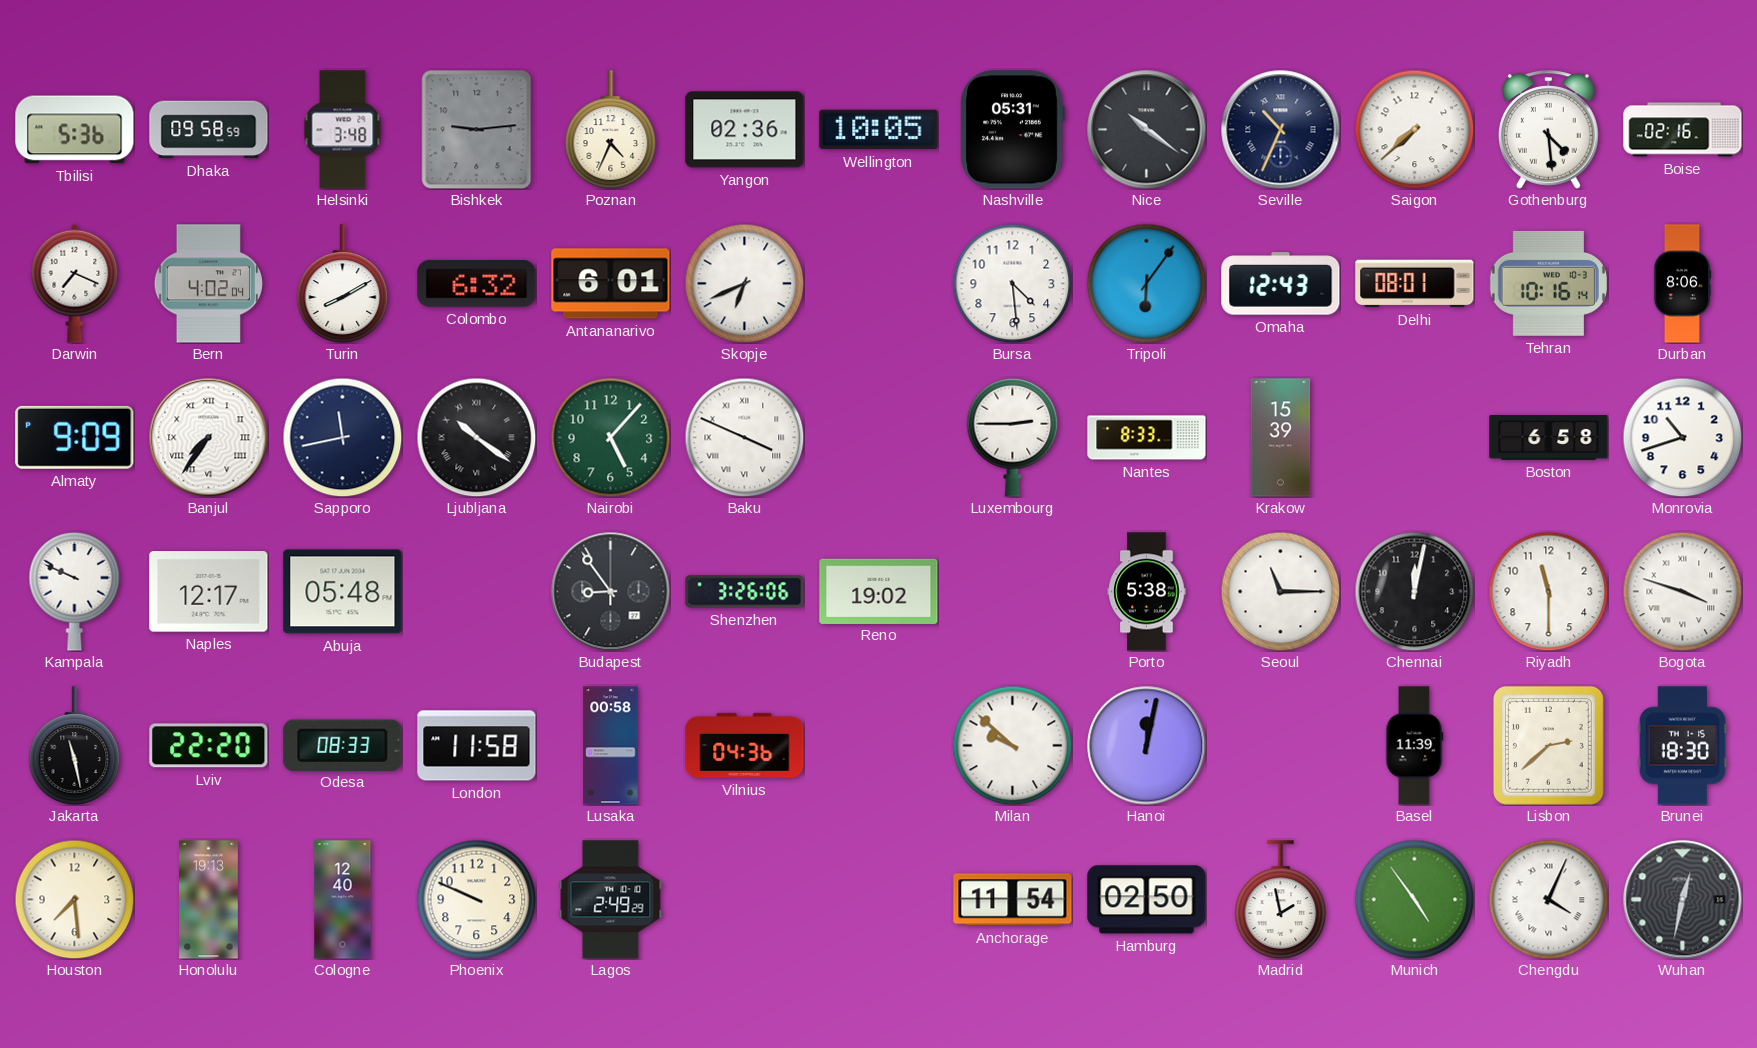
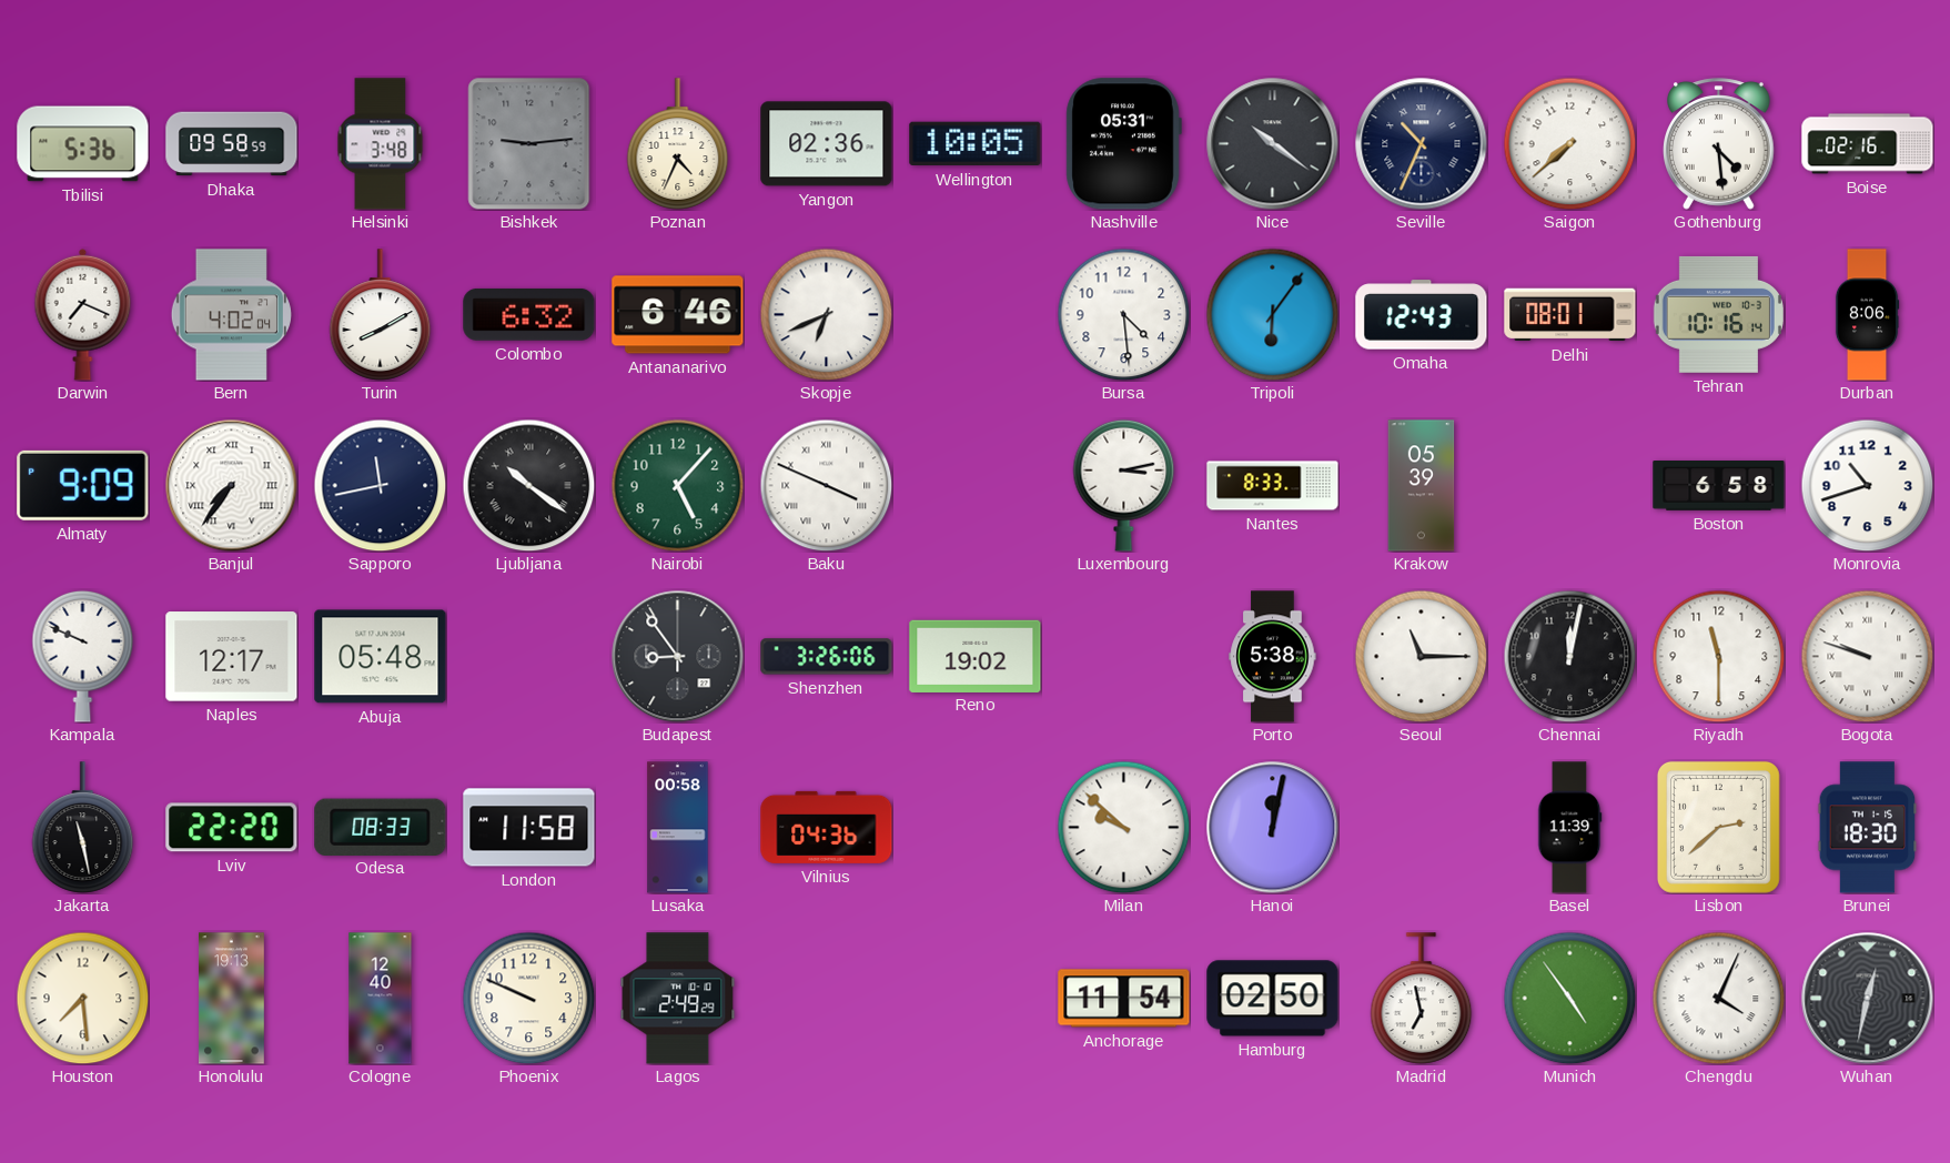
Antananarivo: 6:01 -> 6:46 (678, 315)
Luxembourg: 2:45 -> 3:13 (1124, 485)
Krakow: 15:39 -> 05:39 (1422, 486)
Bogota: 3:48 -> 9:48 (1867, 656)
Madrid: 1:58 -> 6:58 (1422, 999)
